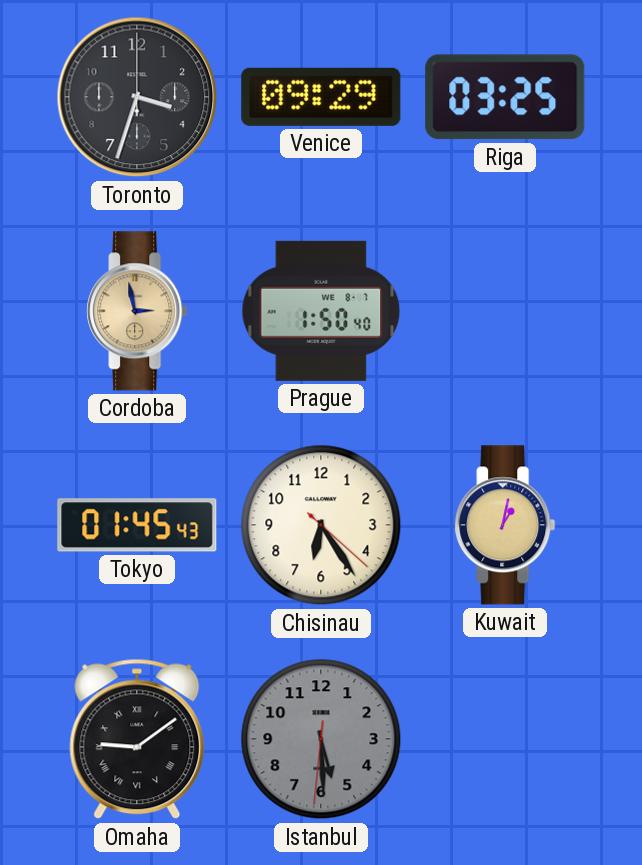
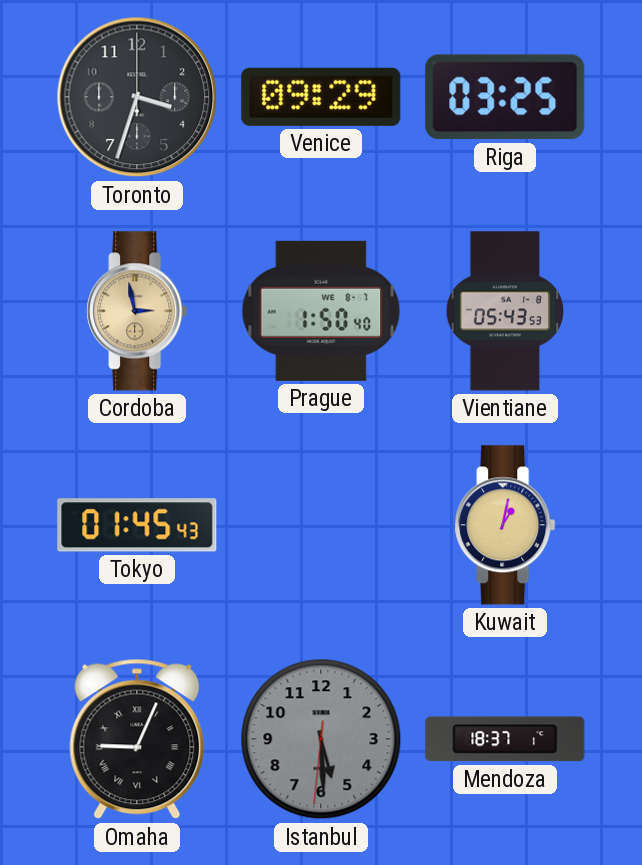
Vientiane: none -> 05:43 (505, 311)
Chisinau: 6:24 -> none (321, 525)
Omaha: 9:09 -> 9:04 (137, 739)
Mendoza: none -> 18:37 (505, 739)
